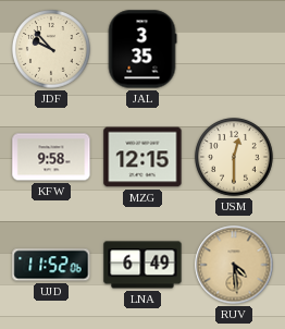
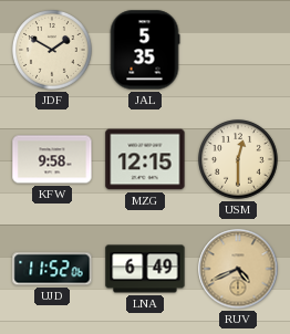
JDF: 9:53 -> 1:50 (53, 51)
JAL: 3:35 -> 5:35 (145, 50)
RUV: 4:29 -> 4:41 (238, 269)
